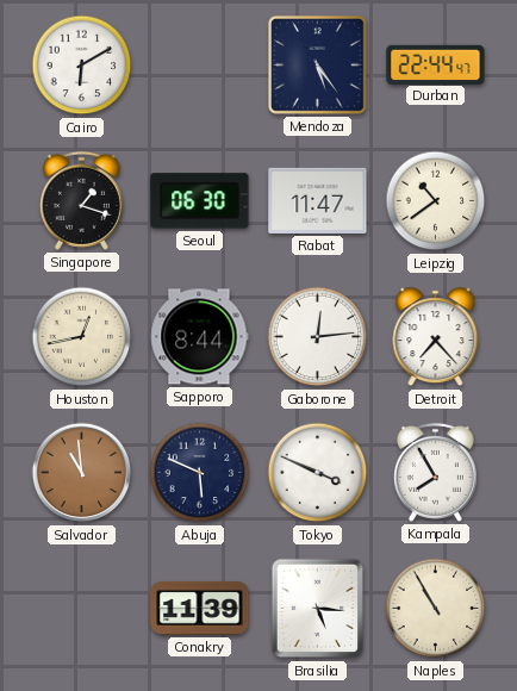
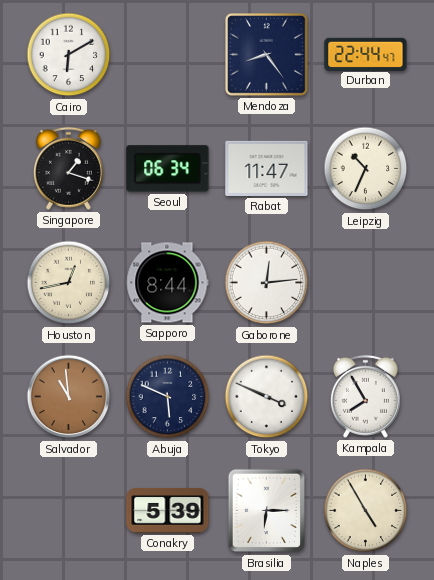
Mendoza: 5:24 -> 8:24 (267, 55)
Seoul: 06:30 -> 06:34 (168, 169)
Leipzig: 10:39 -> 10:34 (366, 169)
Detroit: 7:23 -> none (436, 337)
Conakry: 11:39 -> 5:39 (168, 511)
Brasilia: 5:16 -> 6:15 (267, 511)
Naples: 10:55 -> 4:55 (366, 511)
